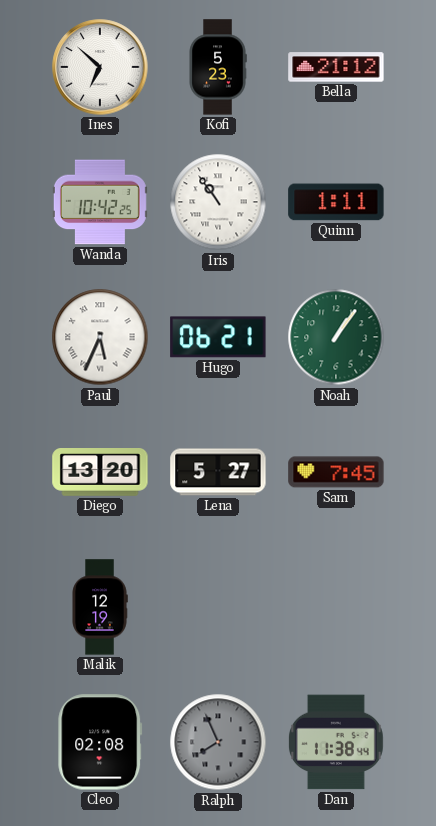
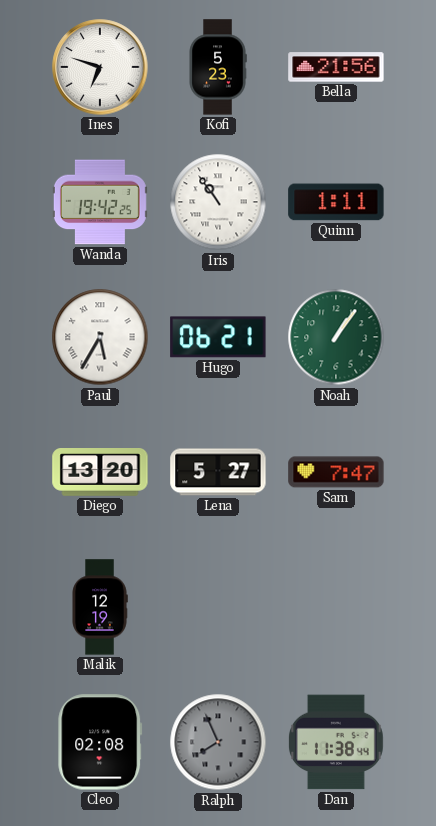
Ines: 6:52 -> 6:48 (100, 67)
Bella: 21:12 -> 21:56 (336, 67)
Wanda: 10:42 -> 19:42 (100, 202)
Paul: 5:34 -> 5:35 (100, 337)
Sam: 7:45 -> 7:47 (336, 472)
